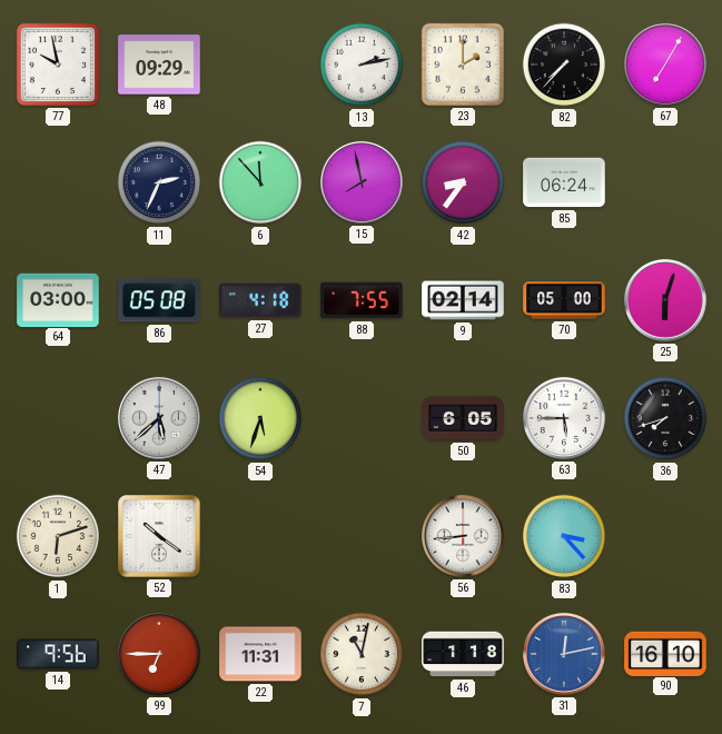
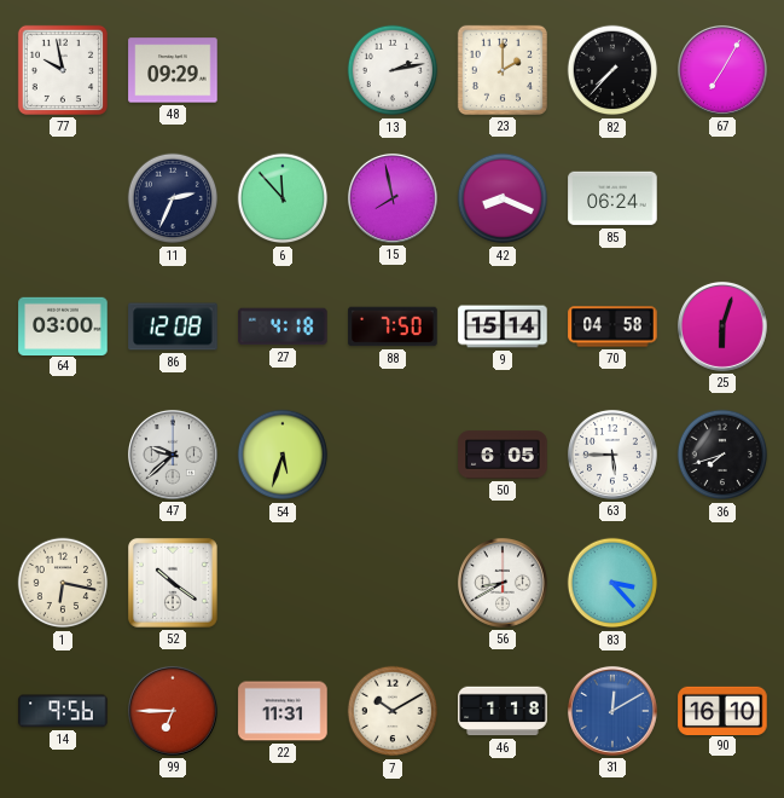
42: 8:36 -> 8:19 (503, 198)
86: 05:08 -> 12:08 (173, 326)
88: 7:55 -> 7:50 (393, 326)
9: 02:14 -> 15:14 (503, 326)
70: 05:00 -> 04:58 (612, 326)
47: 5:38 -> 9:38 (173, 455)
1: 6:12 -> 6:17 (63, 583)
56: 8:44 -> 8:40 (503, 583)
7: 11:02 -> 10:10 (393, 711)
31: 12:13 -> 12:10 (612, 711)
